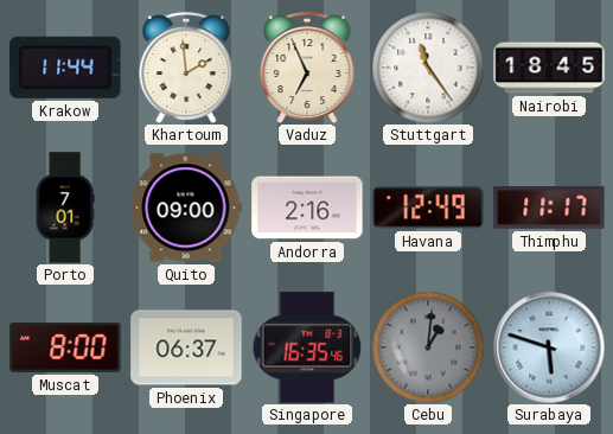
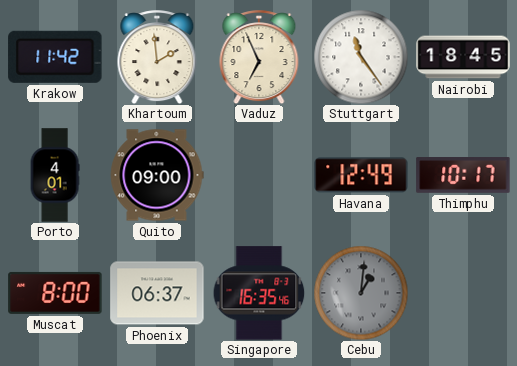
Krakow: 11:44 -> 11:42 (55, 57)
Porto: 7:01 -> 4:01 (55, 175)
Andorra: 2:16 -> none (307, 208)
Thimphu: 11:17 -> 10:17 (463, 176)
Surabaya: 5:48 -> none (549, 347)
